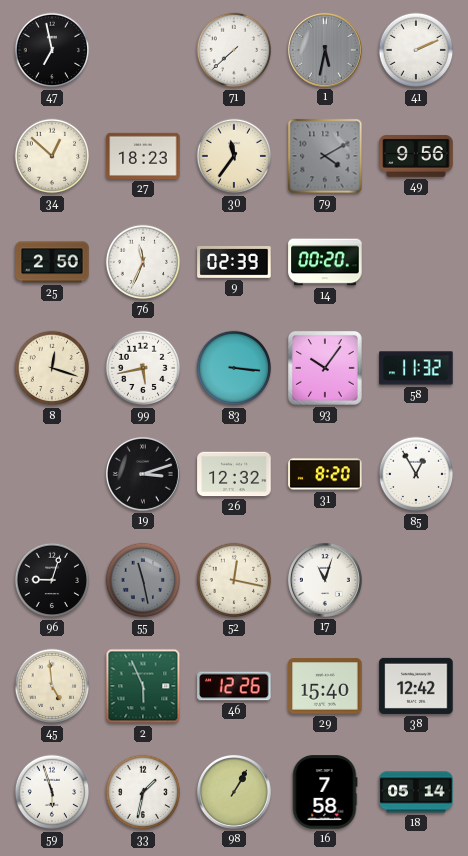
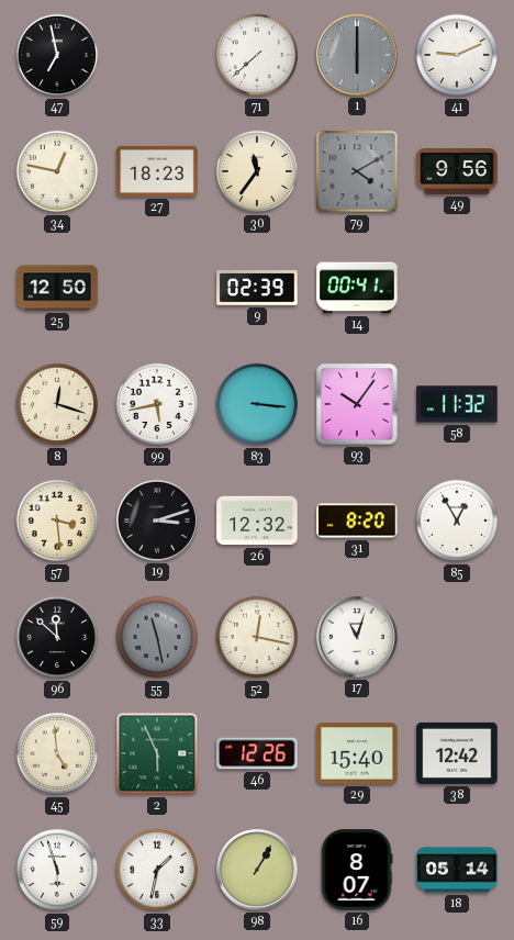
1: 5:32 -> 6:00 (357, 55)
41: 2:11 -> 9:11 (457, 55)
34: 12:52 -> 12:47 (57, 171)
25: 2:50 -> 12:50 (57, 288)
76: 11:34 -> none (143, 262)
14: 00:20 -> 00:41 (357, 288)
57: none -> 3:29 (57, 521)
96: 9:03 -> 11:52 (57, 637)
16: 7:58 -> 8:07 (357, 870)
